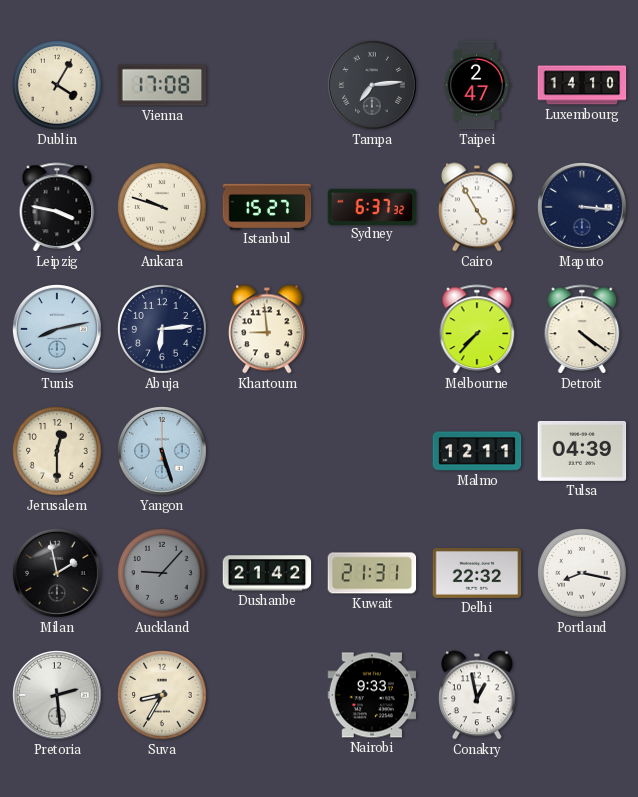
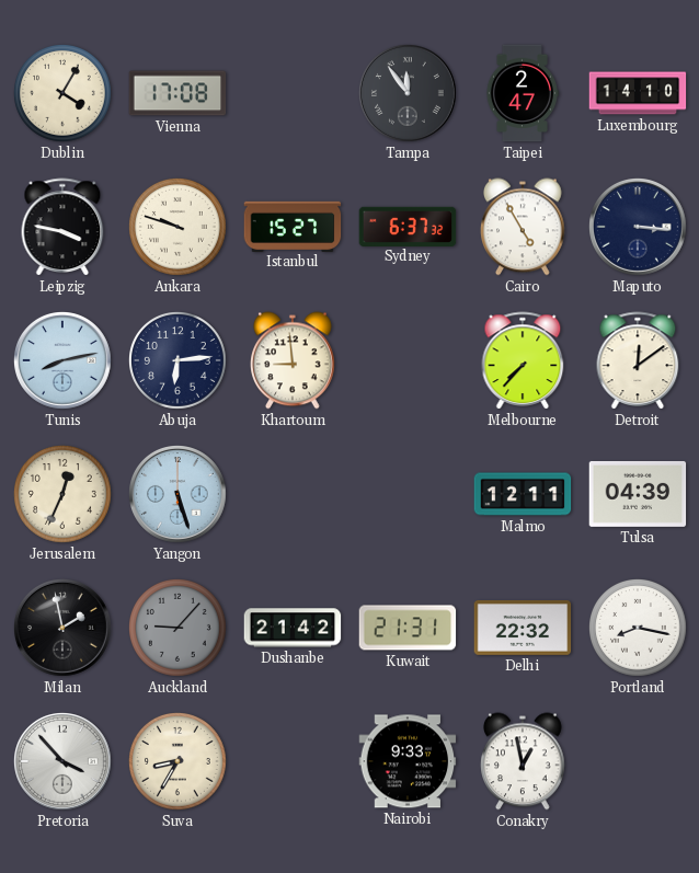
Tampa: 7:14 -> 11:54 (409, 94)
Detroit: 4:21 -> 12:09 (638, 360)
Jerusalem: 12:30 -> 12:34 (64, 495)
Pretoria: 2:29 -> 3:53 (64, 762)
